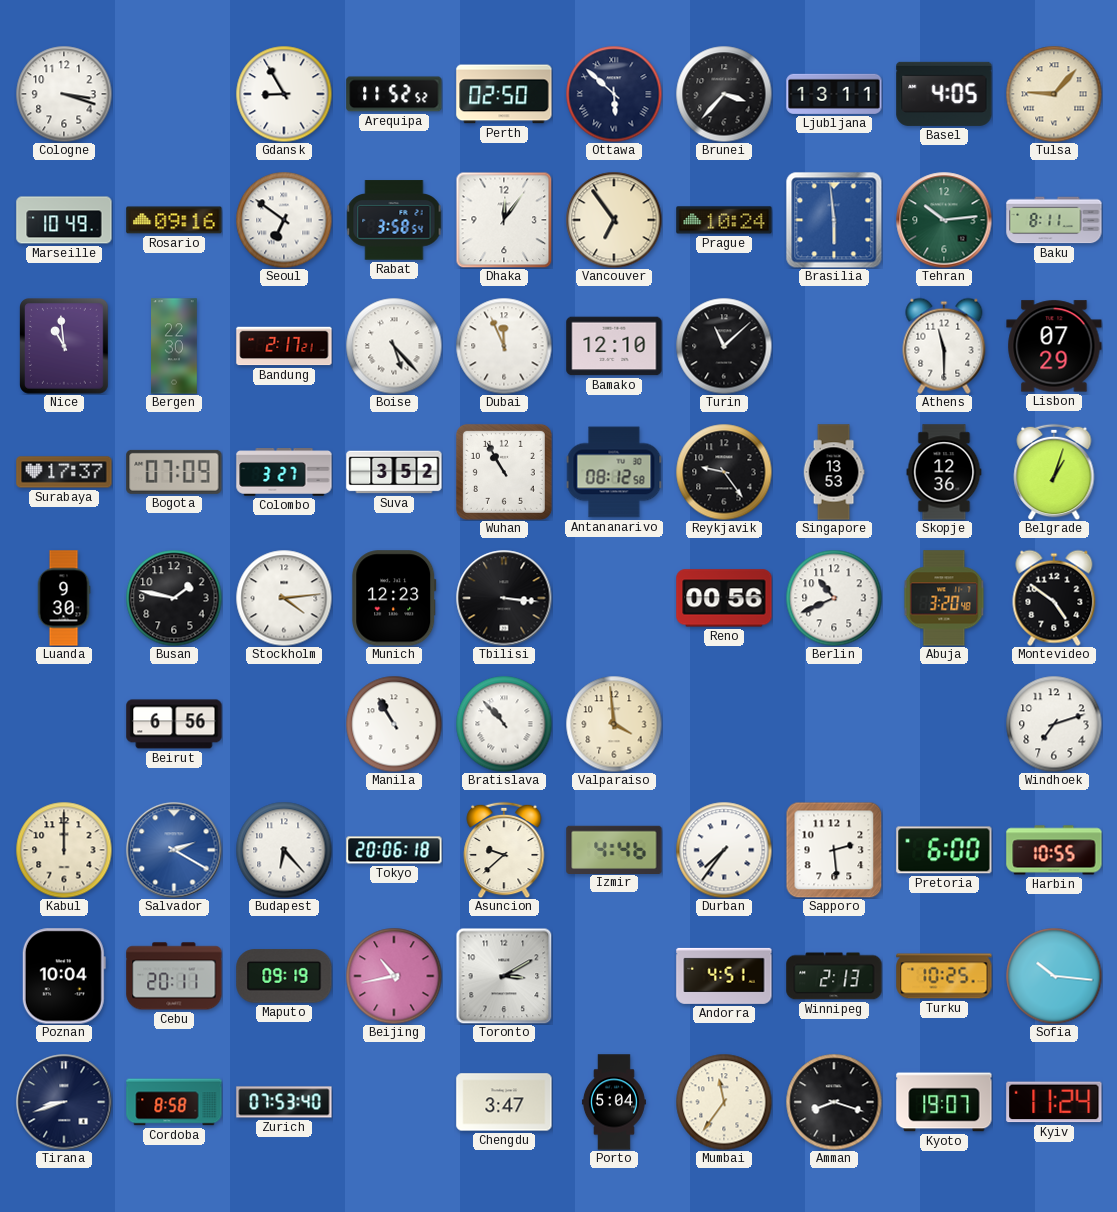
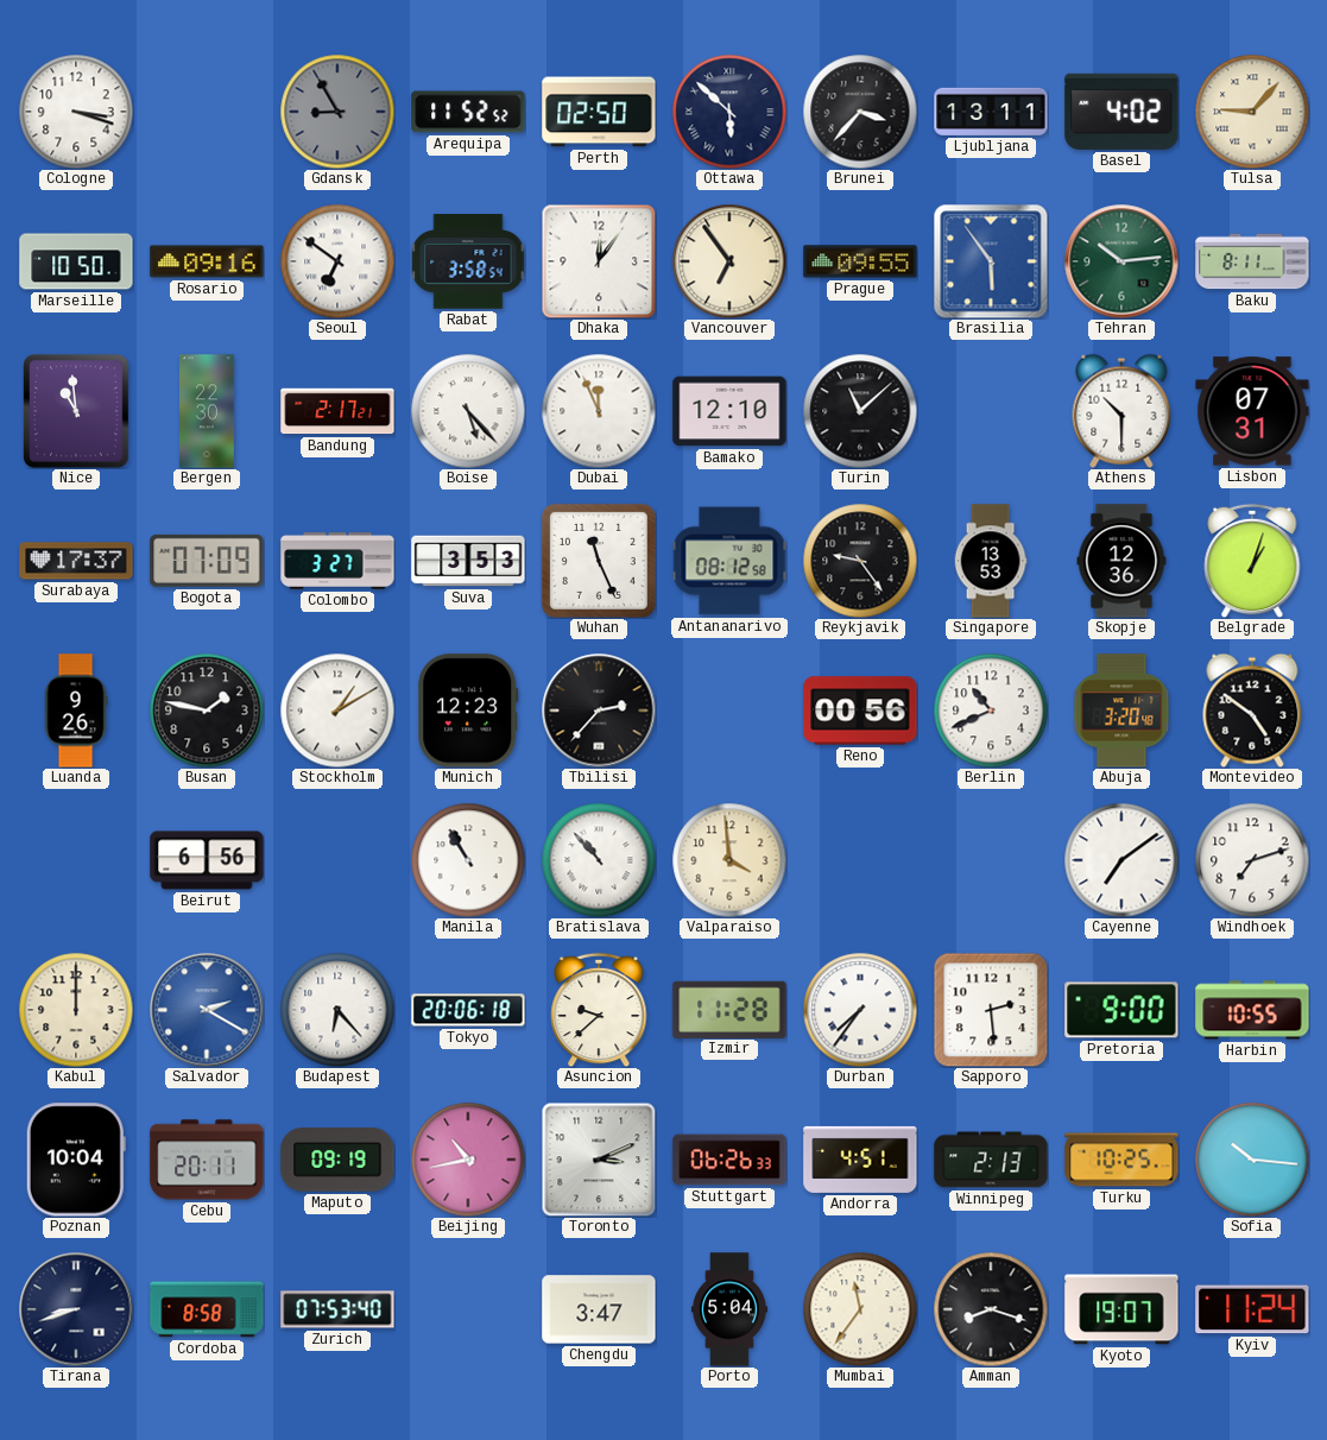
Gdansk dial: white -> grey (337, 112)
Basel: 4:05 -> 4:02 (1121, 112)
Marseille: 10:49 -> 10:50 (76, 261)
Prague: 10:24 -> 09:55 (860, 261)
Brasilia: 5:59 -> 5:54 (991, 261)
Athens: 11:30 -> 10:30 (1121, 411)
Lisbon: 07:29 -> 07:31 (1252, 411)
Suva: 3:52 -> 3:53 (468, 561)
Wuhan: 10:55 -> 11:26 (599, 561)
Luanda: 9:30 -> 9:26 (76, 710)
Stockholm: 4:14 -> 1:10 (337, 710)
Tbilisi: 3:16 -> 2:37 (599, 710)
Cayenne: none -> 7:09 (1121, 860)
Izmir: 4:46 -> 11:28 (729, 1009)
Pretoria: 6:00 -> 9:00 (1121, 1010)
Toronto: 3:10 -> 3:11 (599, 1160)
Stuttgart: none -> 06:26 (729, 1160)
